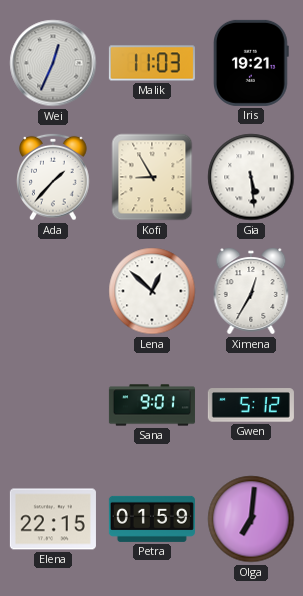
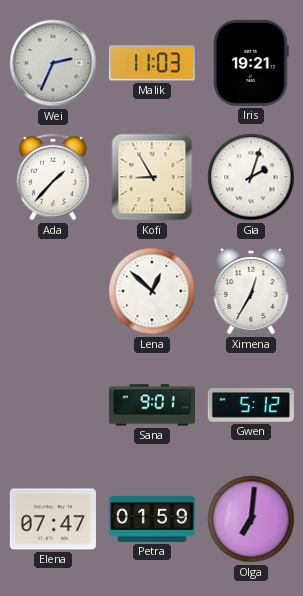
Wei: 12:34 -> 2:34 (53, 63)
Gia: 5:29 -> 2:03 (251, 177)
Elena: 22:15 -> 07:47 (53, 519)
